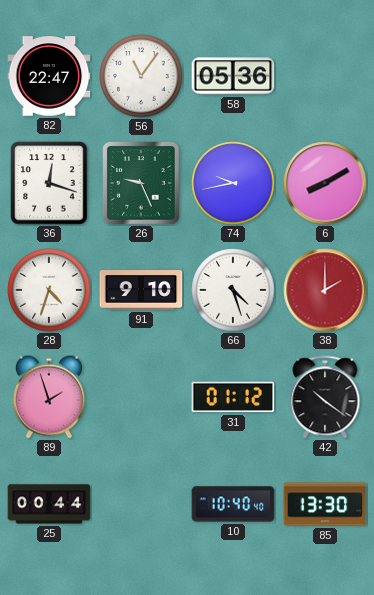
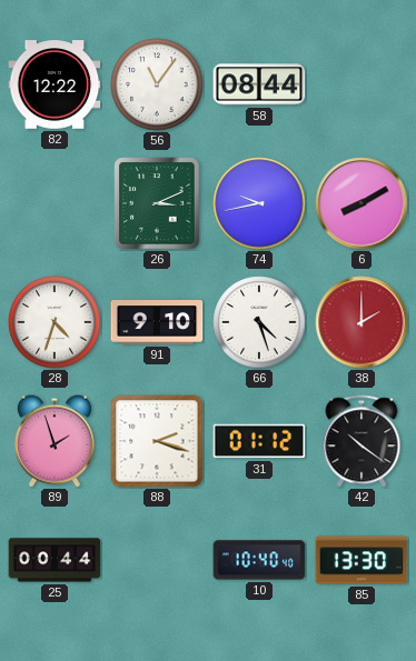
82: 22:47 -> 12:22 (55, 84)
58: 05:36 -> 08:44 (259, 84)
36: 12:18 -> none (49, 183)
26: 9:26 -> 3:11 (157, 203)
88: none -> 2:18 (157, 441)
